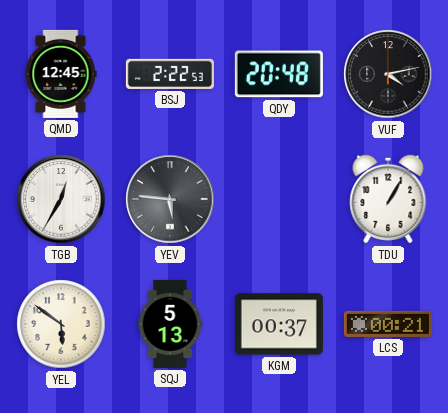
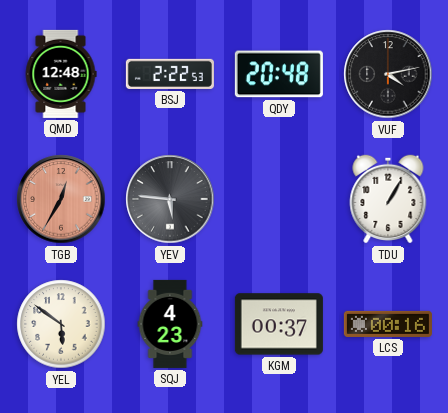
QMD: 12:45 -> 12:48 (61, 74)
TGB dial: white -> salmon (61, 199)
SQJ: 5:13 -> 4:23 (170, 324)
LCS: 00:21 -> 00:16 (388, 324)
